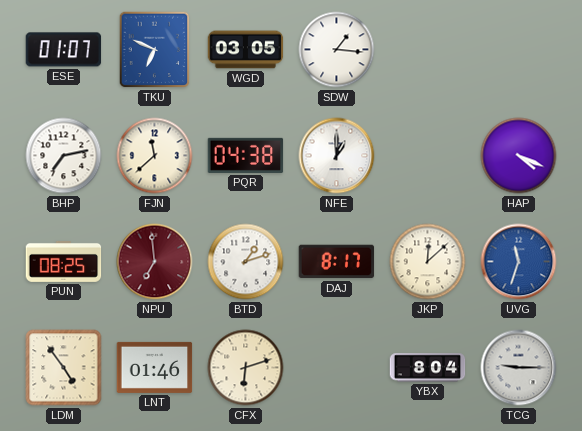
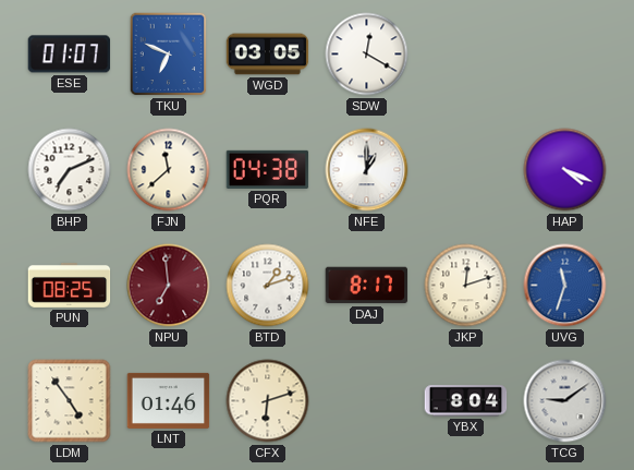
SDW: 1:16 -> 12:20 (367, 55)
BHP: 7:13 -> 7:11 (70, 170)
JKP: 12:08 -> 12:12 (466, 286)
TCG: 9:15 -> 9:09 (565, 401)
